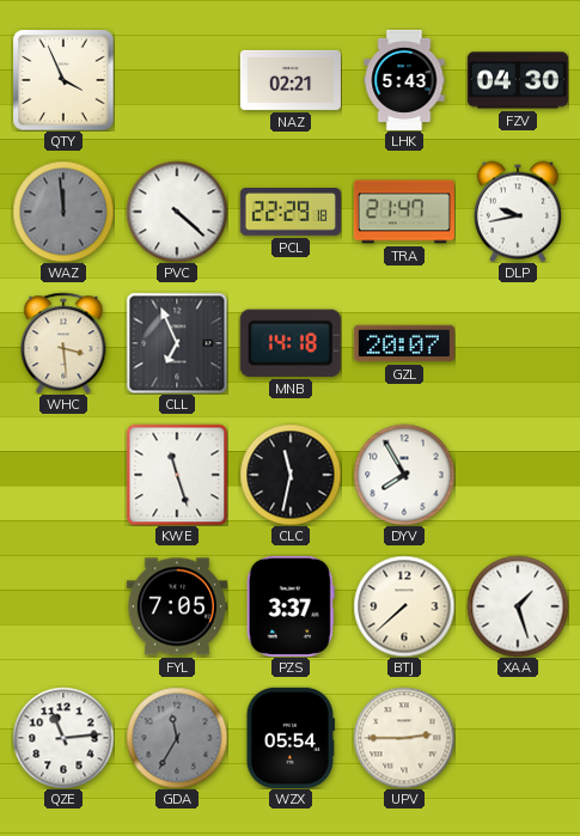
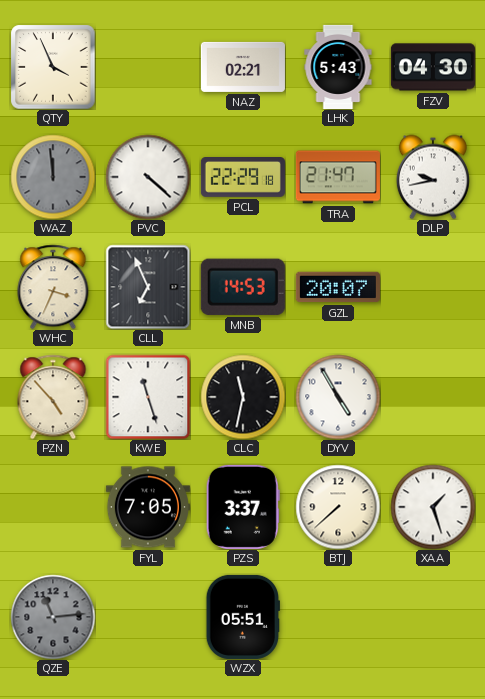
WHC: 3:29 -> 3:34 (53, 287)
MNB: 14:18 -> 14:53 (243, 287)
PZN: none -> 4:53 (53, 397)
DYV: 7:55 -> 4:55 (338, 397)
QZE dial: white -> grey (53, 617)
GDA: 11:35 -> none (177, 738)
WZX: 05:54 -> 05:51 (243, 617)
UPV: 2:45 -> none (404, 738)
